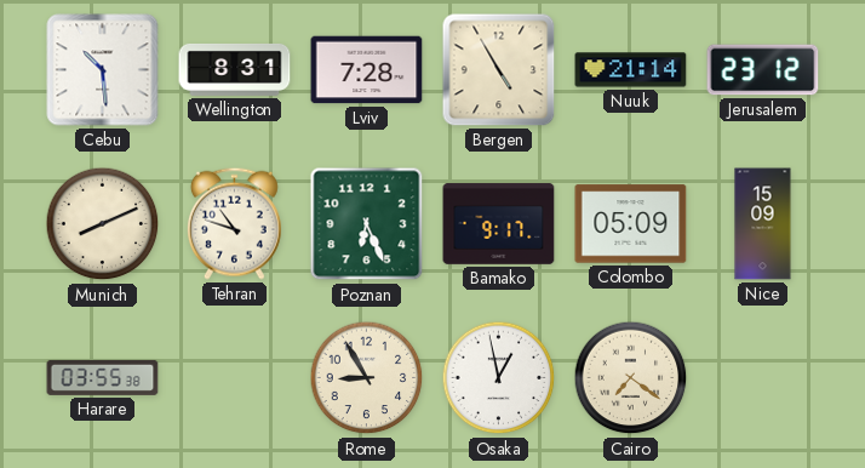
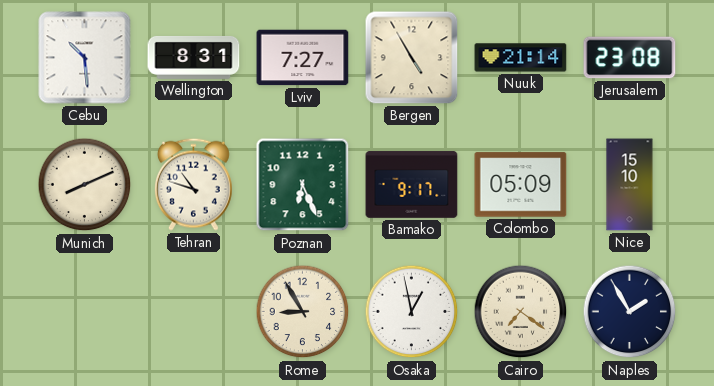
Lviv: 7:28 -> 7:27 (303, 58)
Jerusalem: 23:12 -> 23:08 (630, 58)
Nice: 15:09 -> 15:10 (630, 185)
Harare: 03:55 -> none (103, 377)
Naples: none -> 1:55 (630, 312)
